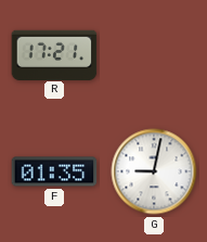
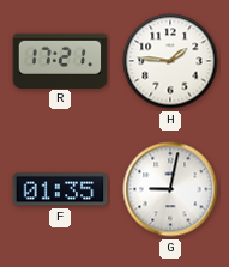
H: none -> 1:46 (170, 61)
